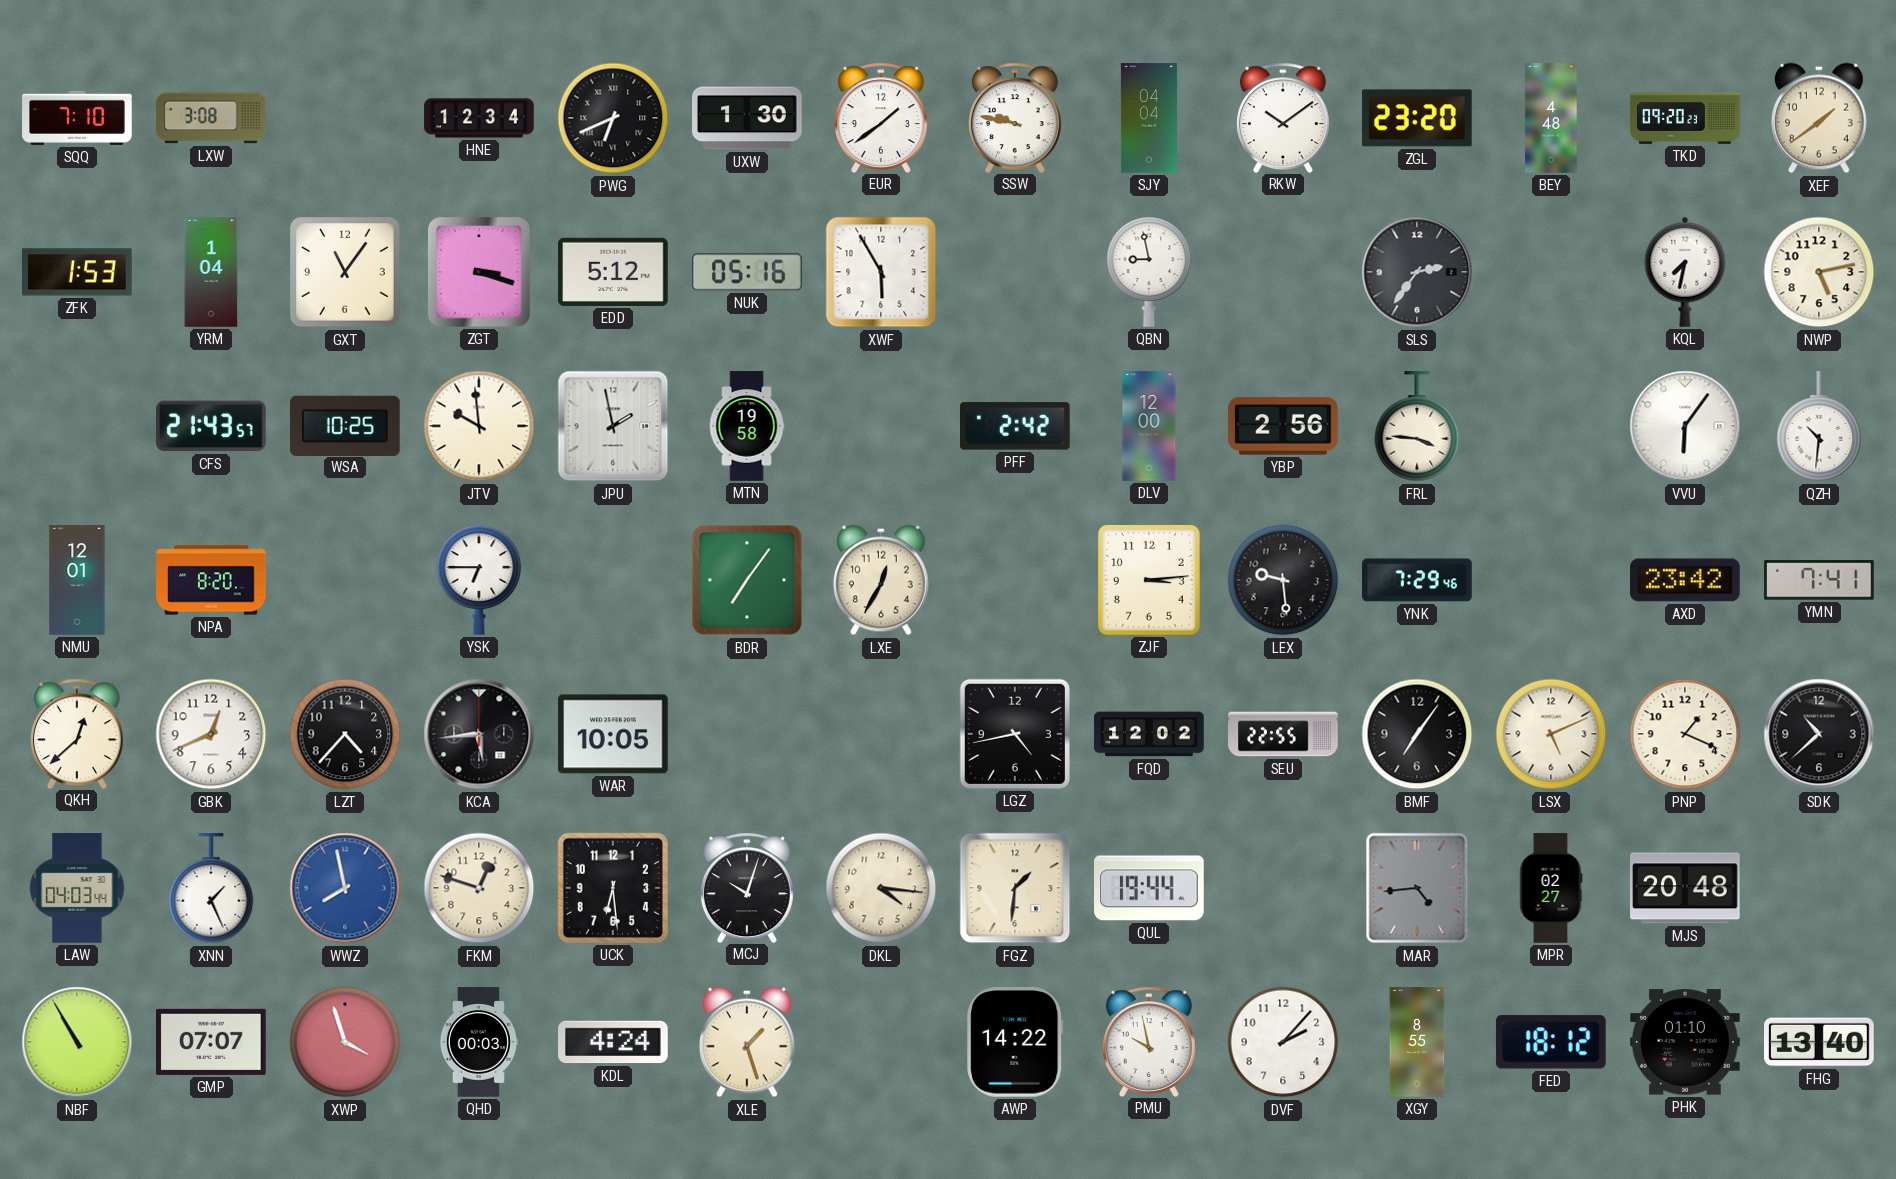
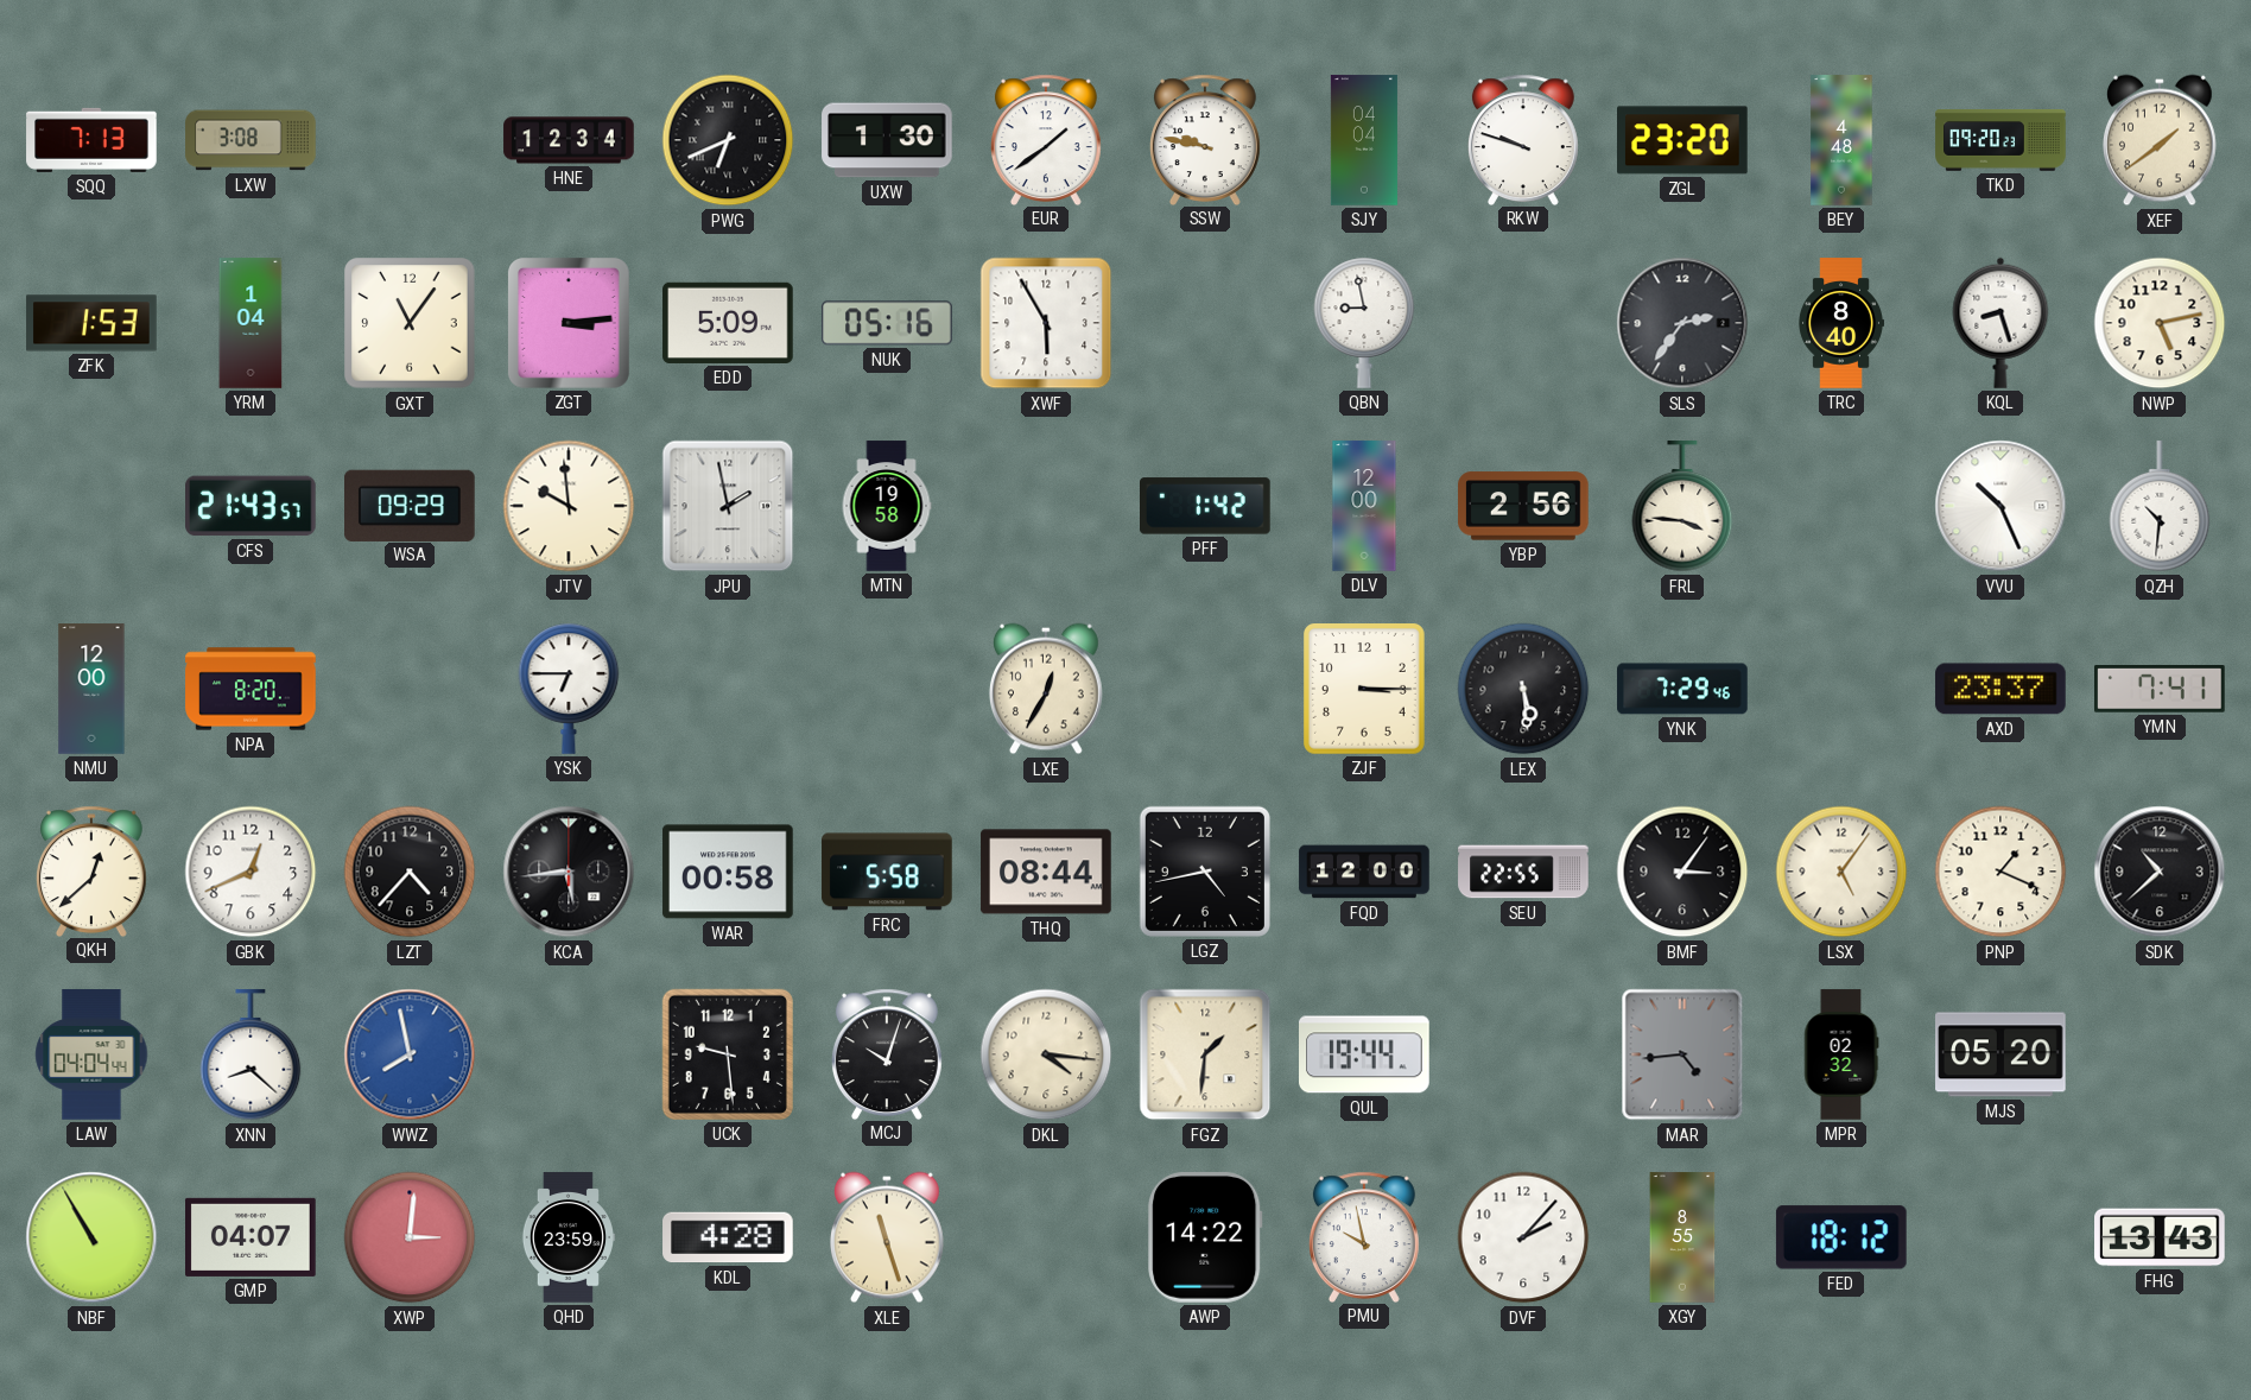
SQQ: 7:10 -> 7:13 (91, 140)
RKW: 10:09 -> 9:48 (1523, 139)
ZGT: 3:18 -> 3:14 (569, 323)
EDD: 5:12 -> 5:09 (728, 323)
TRC: none -> 8:40 (1841, 323)
KQL: 7:32 -> 8:27 (2000, 323)
WSA: 10:25 -> 09:29 (411, 505)
PFF: 2:42 -> 1:42 (1206, 506)
VVU: 6:06 -> 10:26 (2000, 506)
NMU: 12:01 -> 12:00 (91, 689)
BDR: 7:06 -> none (747, 580)
ZJF: 3:14 -> 3:15 (1365, 690)
LEX: 9:29 -> 5:29 (1523, 689)
AXD: 23:42 -> 23:37 (2000, 689)
WAR: 10:05 -> 00:58 (728, 872)
FRC: none -> 5:58 (887, 872)
THQ: none -> 08:44 (1046, 872)
FQD: 12:02 -> 12:00 (1364, 872)
BMF: 7:06 -> 3:06 (1682, 872)
LSX: 5:11 -> 5:06 (1841, 872)
LAW: 04:03 -> 04:04 (91, 1054)
XNN: 1:26 -> 8:22 (251, 1056)
FKM: 12:48 -> none (479, 888)
UCK: 6:29 -> 9:29 (728, 1054)
MPR: 02:27 -> 02:32 (1841, 1054)
MJS: 20:48 -> 05:20 (2000, 1054)
GMP: 07:07 -> 04:07 (251, 1237)
XWP: 3:57 -> 3:01 (410, 1237)
QHD: 00:03 -> 23:59 (567, 1237)
KDL: 4:24 -> 4:28 (728, 1237)
XLE: 1:27 -> 11:27 (887, 1237)
PHK: 01:10 -> none (1685, 1042)
FHG: 13:40 -> 13:43 (2160, 1237)
